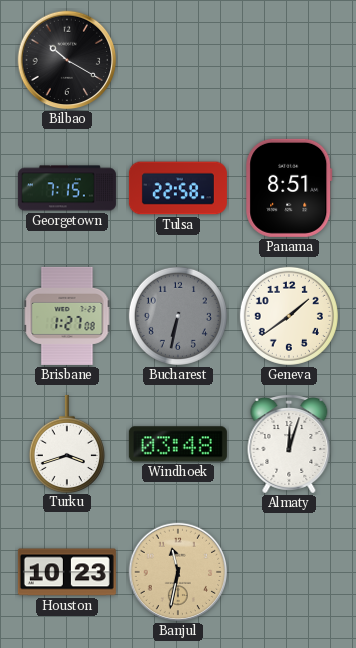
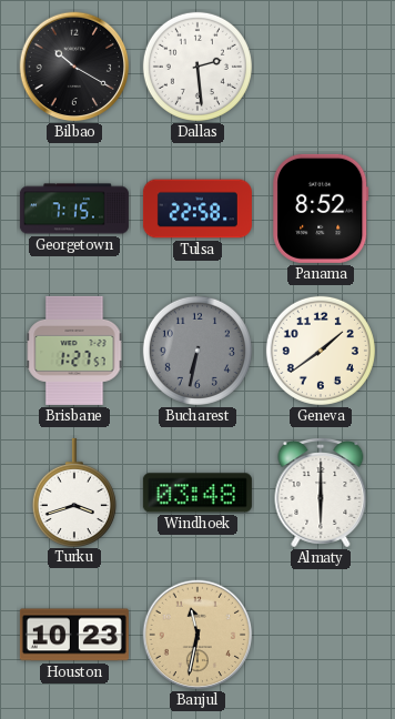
Dallas: none -> 2:29 (197, 67)
Panama: 8:51 -> 8:52 (321, 209)
Brisbane: 1:27:08 -> 1:27:57 (74, 351)
Almaty: 12:03 -> 6:00 (321, 494)
